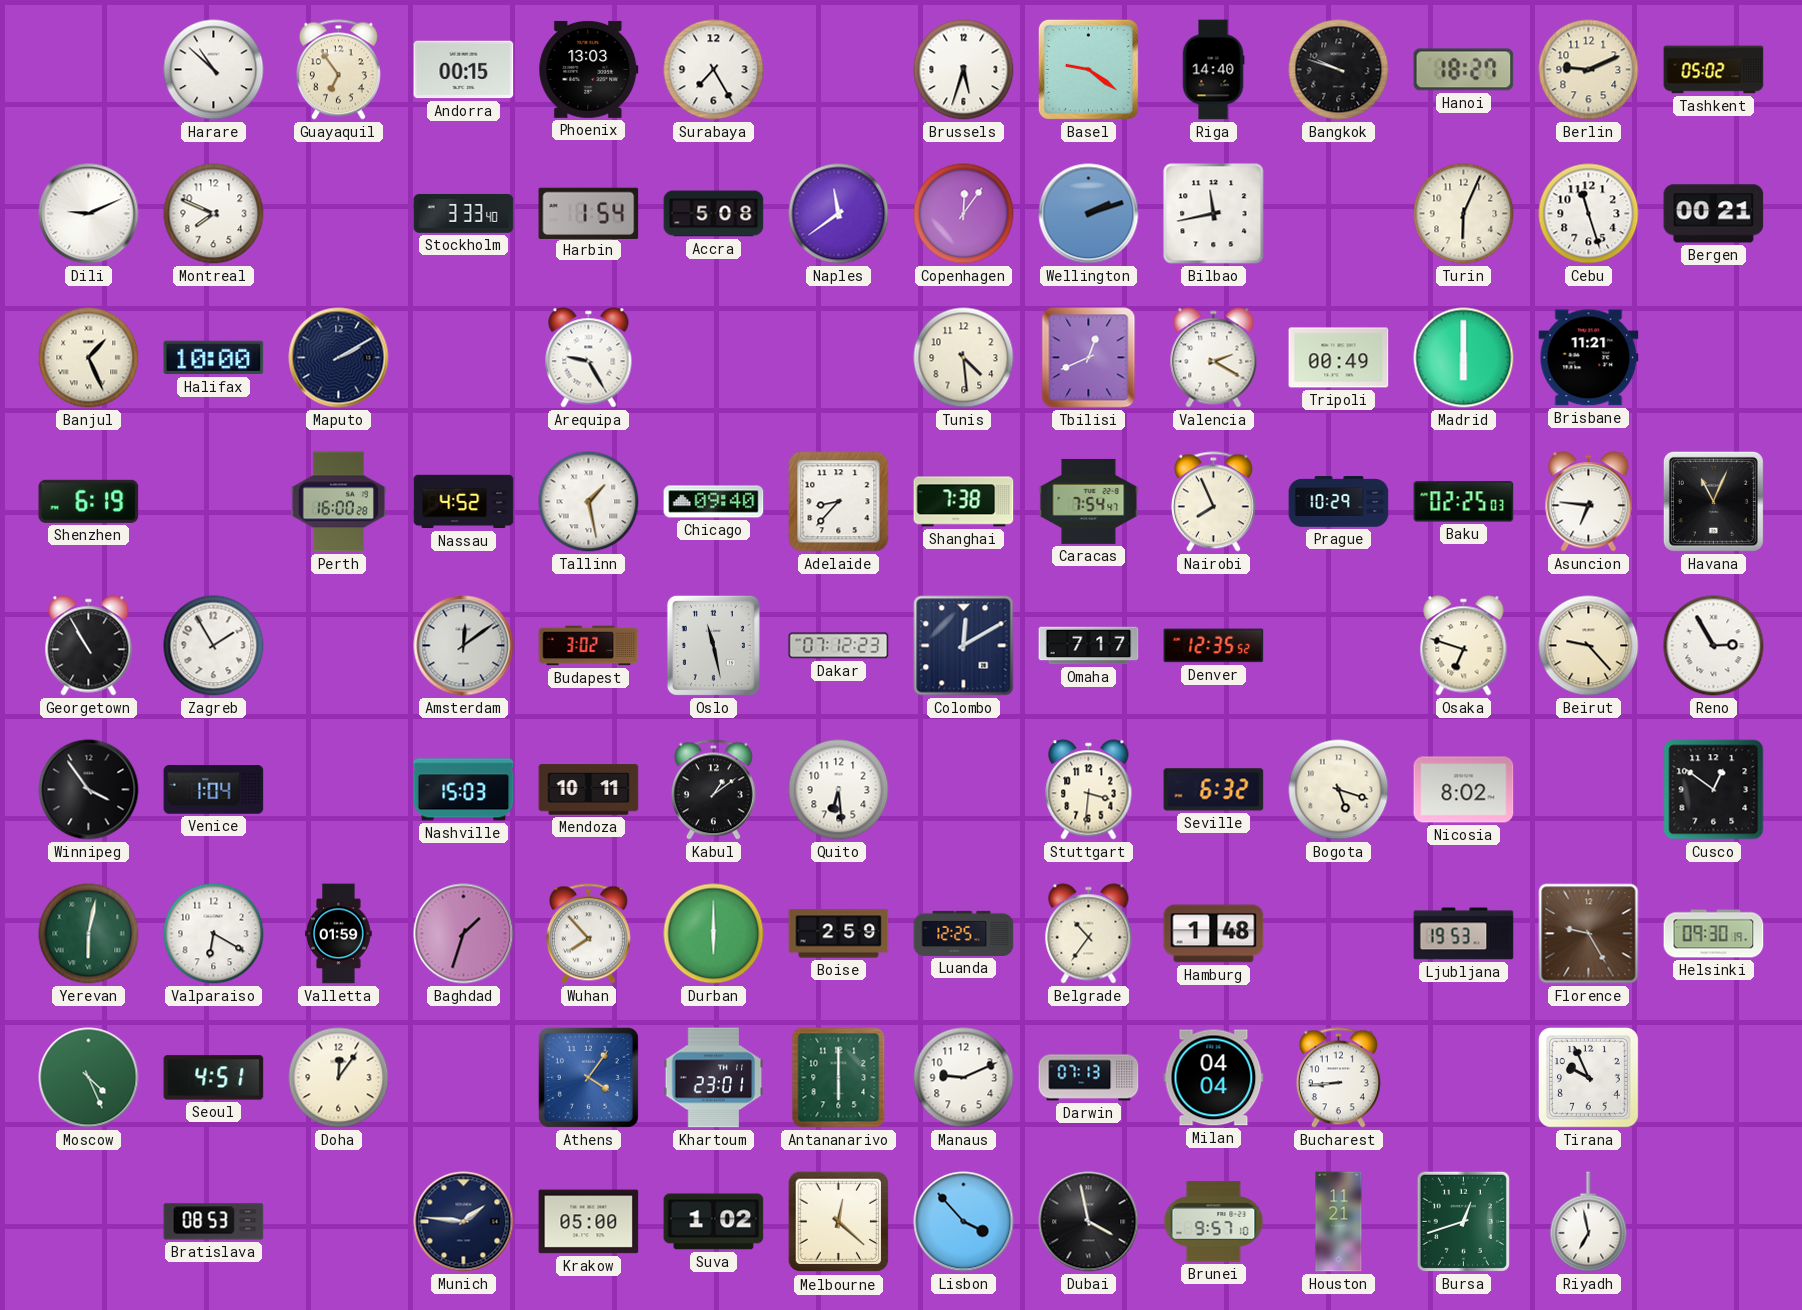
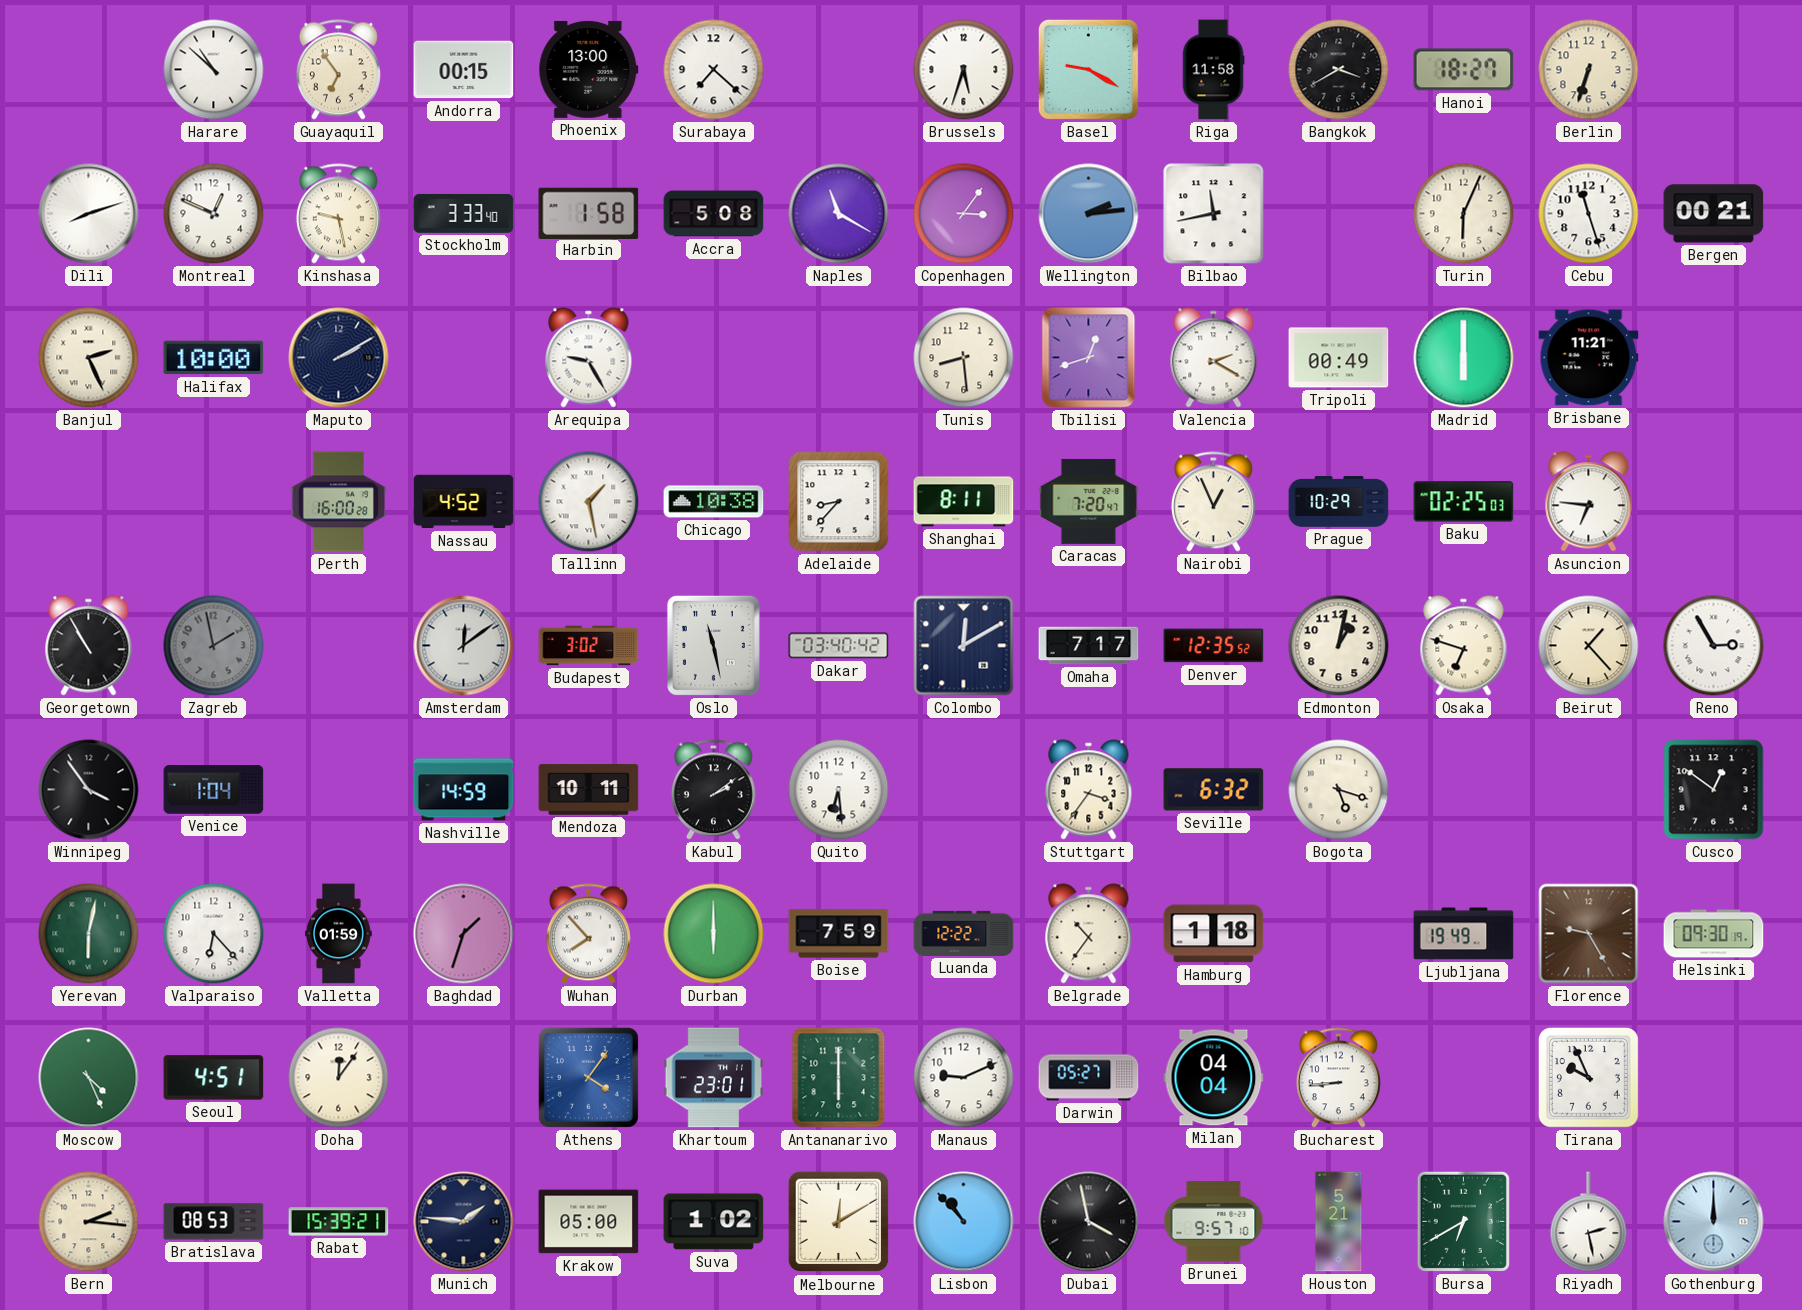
Phoenix: 13:03 -> 13:00 (589, 69)
Surabaya: 7:25 -> 7:22 (714, 70)
Basel: 9:21 -> 9:20 (1088, 69)
Riga: 14:40 -> 11:58 (1213, 70)
Bangkok: 9:48 -> 3:40 (1339, 70)
Berlin: 9:11 -> 6:33 (1589, 70)
Tashkent: 05:02 -> none (1714, 70)
Dili: 9:11 -> 8:12 (89, 214)
Montreal: 7:49 -> 12:49 (214, 214)
Kinshasa: none -> 9:28 (338, 214)
Harbin: 1:54 -> 1:58 (589, 213)
Naples: 11:39 -> 11:20 (839, 214)
Copenhagen: 12:06 -> 3:06 (964, 214)
Wellington: 2:12 -> 2:14 (1089, 214)
Banjul: 1:26 -> 2:26 (89, 358)
Tunis: 4:29 -> 8:29 (964, 358)
Tbilisi: 12:41 -> 12:42 (1089, 358)
Shenzhen: 6:19 -> none (89, 501)
Chicago: 09:40 -> 10:38 (714, 502)
Shanghai: 7:38 -> 8:11 (964, 502)
Caracas: 7:54 -> 7:20 (1089, 501)
Nairobi: 7:56 -> 12:56 (1213, 502)
Havana: 11:04 -> none (1713, 501)
Zagreb: 1:55 -> 1:58 (214, 646)
Zagreb dial: white -> grey (214, 646)
Dakar: 07:12 -> 03:40 (839, 646)
Edmonton: none -> 1:02 (1339, 646)
Beirut: 9:23 -> 1:23 (1589, 646)
Nashville: 15:03 -> 14:59 (464, 790)
Kabul: 1:09 -> 2:09 (713, 790)
Stuttgart: 3:31 -> 3:36 (1089, 790)
Nicosia: 8:02 -> none (1464, 790)
Valparaiso: 6:20 -> 6:23 (214, 934)
Boise: 2:59 -> 7:59 (839, 934)
Luanda: 12:25 -> 12:22 (964, 933)
Hamburg: 1:48 -> 1:18 (1214, 934)
Ljubljana: 19:53 -> 19:49 (1464, 934)
Darwin: 07:13 -> 05:27 (1089, 1078)
Bern: none -> 2:16 (89, 1222)
Rabat: none -> 15:39 (339, 1222)
Melbourne: 12:22 -> 12:10 (839, 1222)
Lisbon: 3:53 -> 10:53 (964, 1222)
Houston: 11:21 -> 5:21 (1339, 1222)
Bursa: 12:42 -> 6:40 (1463, 1221)
Riyadh: 6:58 -> 2:28 (1589, 1222)
Gothenburg: none -> 12:00 (1714, 1222)
